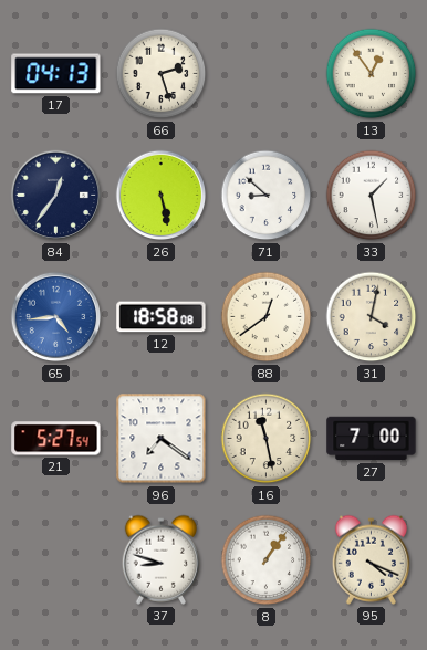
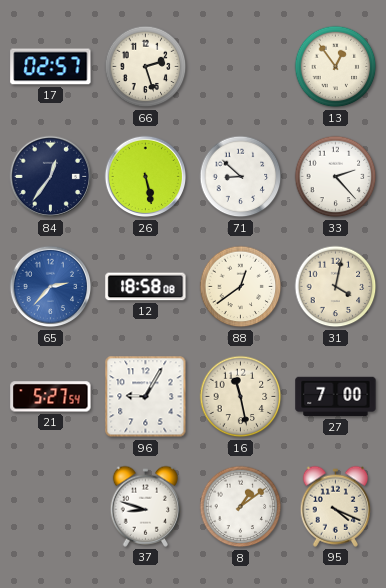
17: 04:13 -> 02:57 (51, 67)
33: 1:28 -> 2:23 (336, 177)
65: 4:44 -> 2:37 (51, 287)
96: 7:21 -> 9:05 (146, 397)
8: 1:06 -> 1:09 (241, 507)
